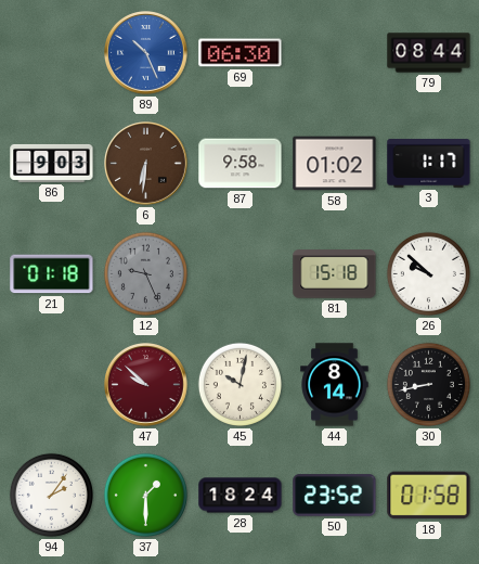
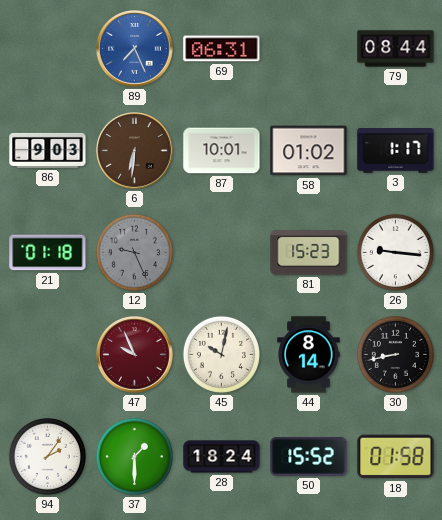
89: 10:26 -> 7:26 (135, 49)
69: 06:30 -> 06:31 (222, 49)
87: 9:58 -> 10:01 (222, 151)
81: 15:18 -> 15:23 (309, 253)
26: 9:52 -> 9:16 (395, 252)
47: 9:52 -> 9:56 (135, 355)
50: 23:52 -> 15:52 (309, 457)
